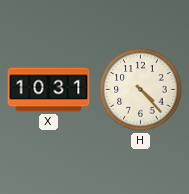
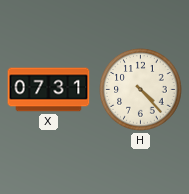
X: 10:31 -> 07:31 (49, 90)
